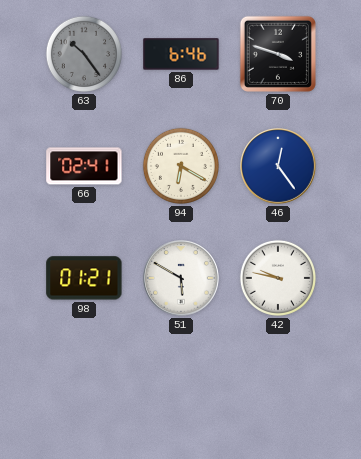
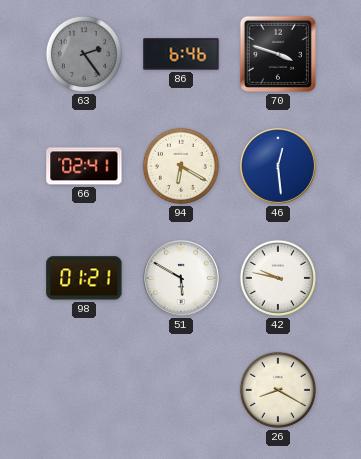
63: 10:24 -> 2:24 (84, 54)
46: 12:24 -> 12:29 (279, 167)
26: none -> 8:20 (278, 390)
